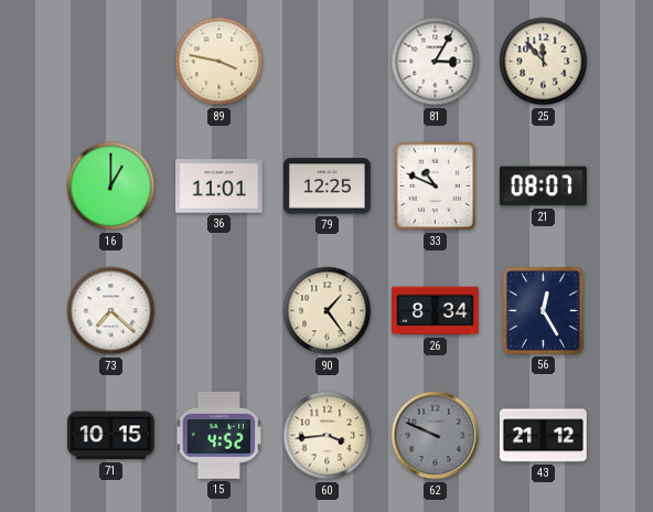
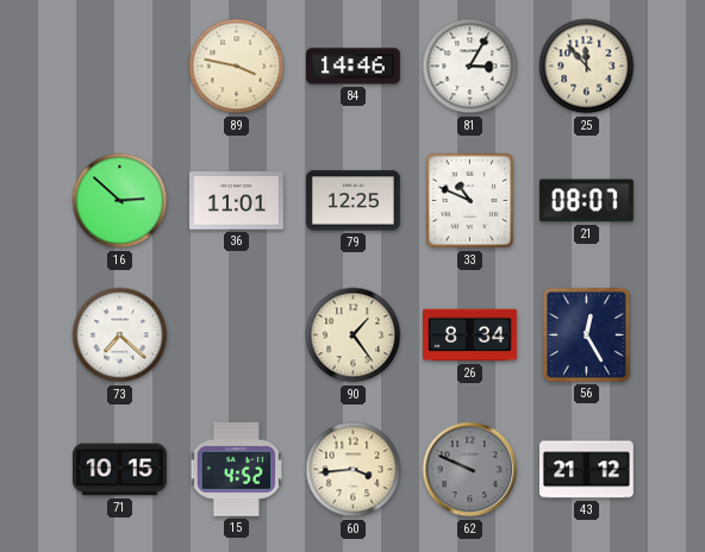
84: none -> 14:46 (354, 67)
16: 1:00 -> 2:52 (120, 201)
